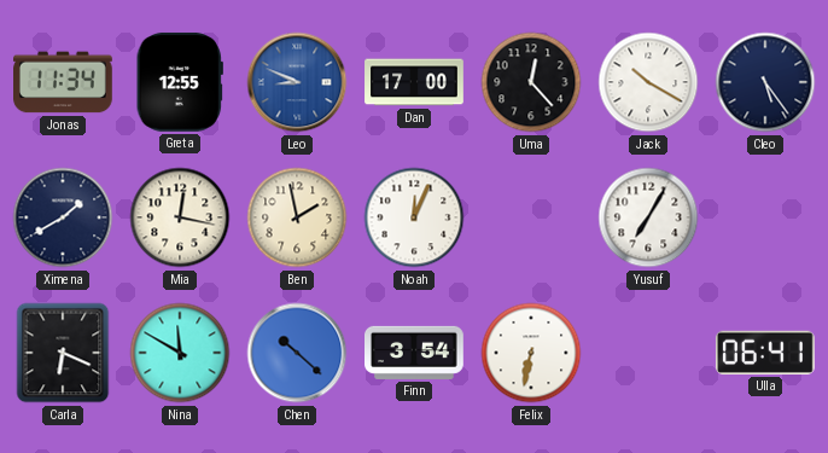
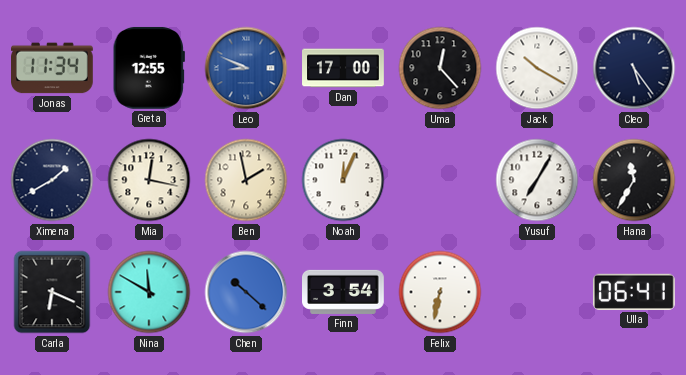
Hana: none -> 11:35 (634, 180)
